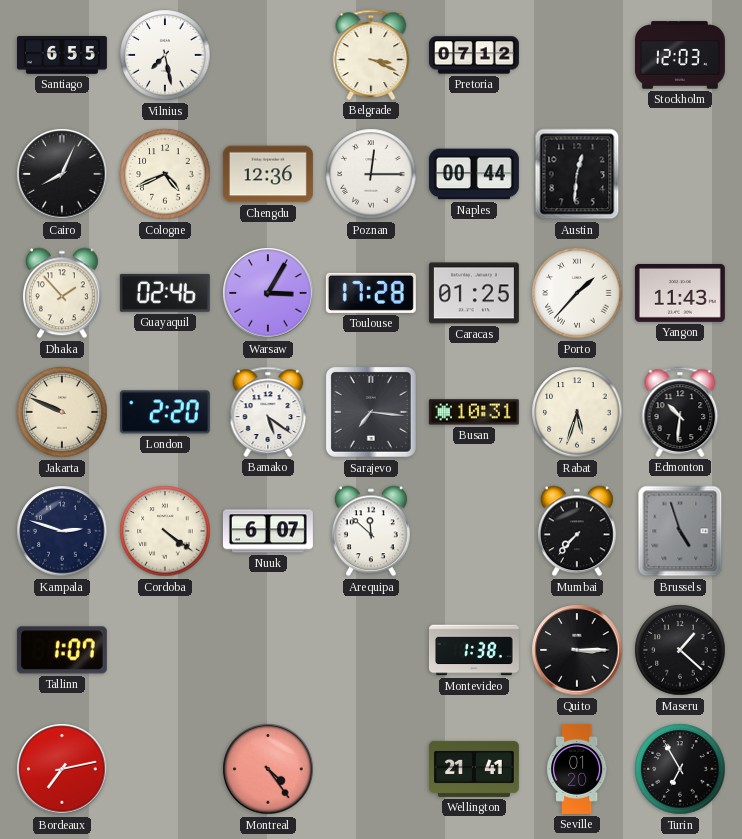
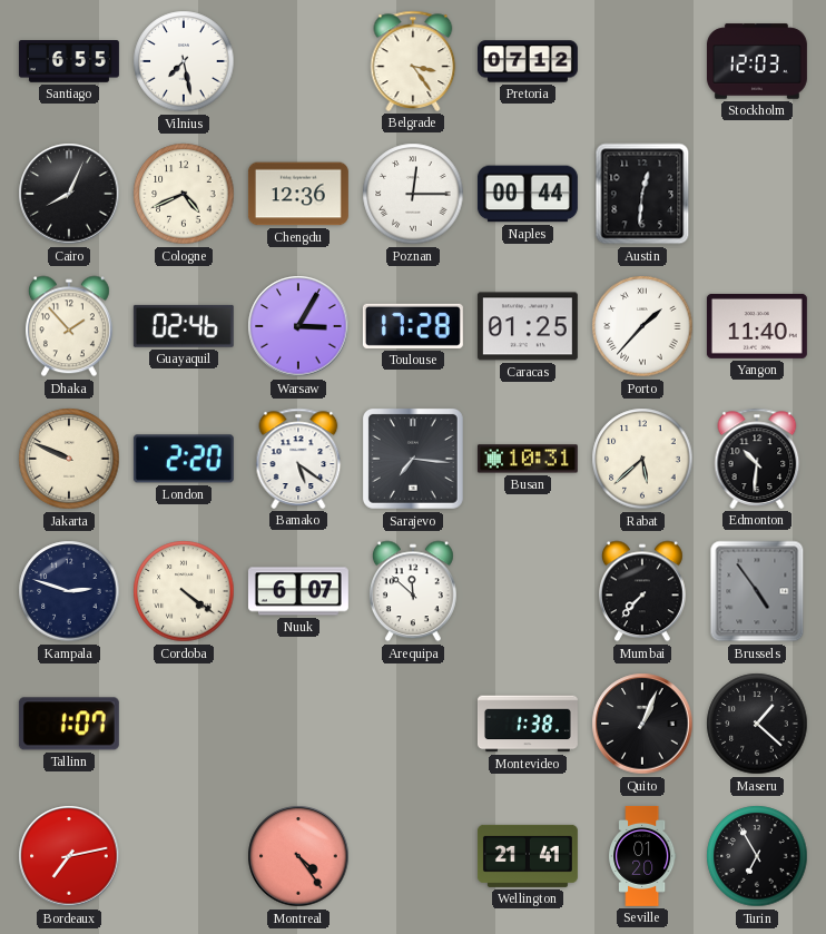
Belgrade: 3:19 -> 3:24 (413, 61)
Yangon: 11:43 -> 11:40 (757, 326)
Rabat: 5:33 -> 5:38 (642, 459)
Brussels: 4:57 -> 4:54 (757, 591)
Quito: 3:15 -> 1:04 (642, 724)
